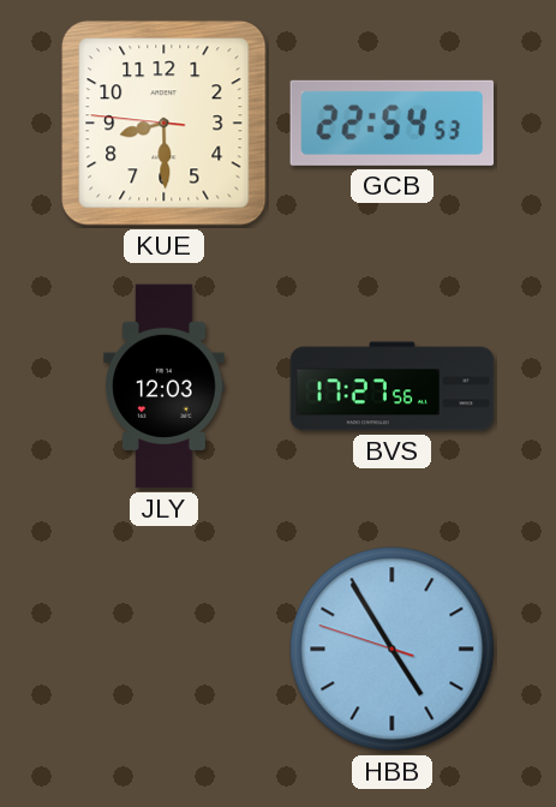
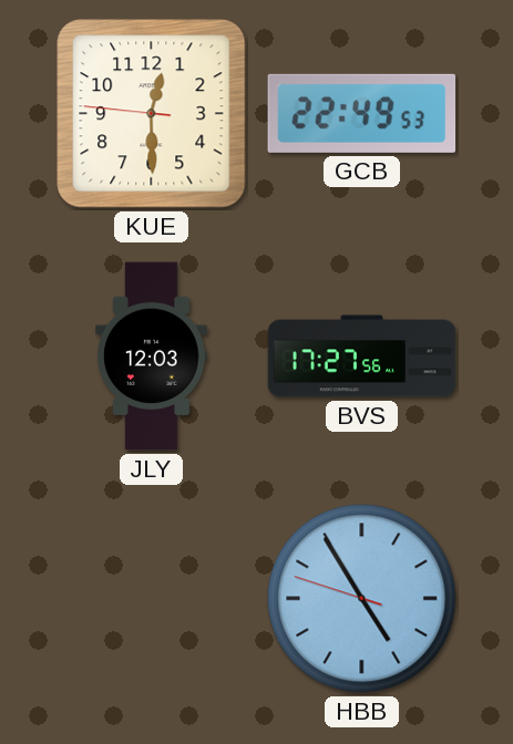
KUE: 8:29 -> 12:29 (152, 114)
GCB: 22:54 -> 22:49 (362, 113)
